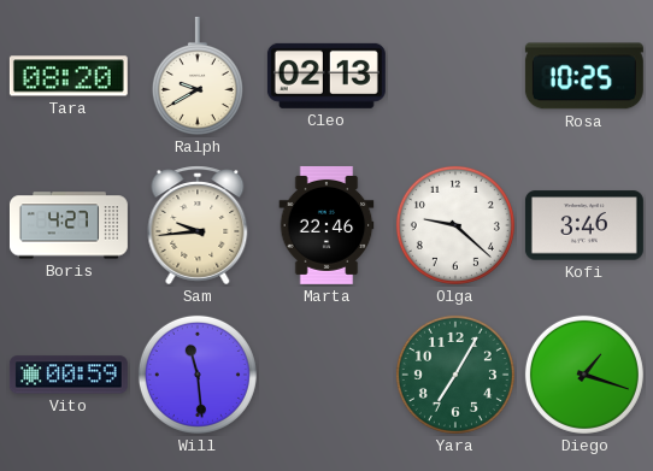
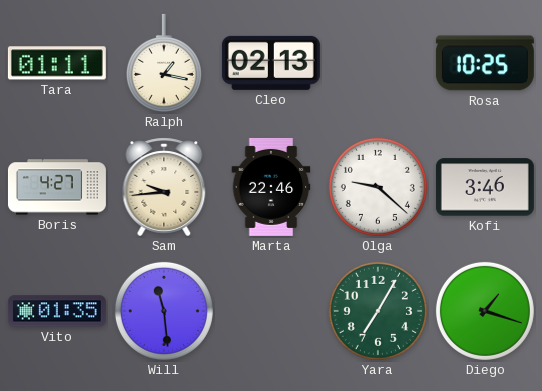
Tara: 08:20 -> 01:11 (57, 63)
Ralph: 9:40 -> 1:17 (164, 63)
Vito: 00:59 -> 01:35 (57, 311)
